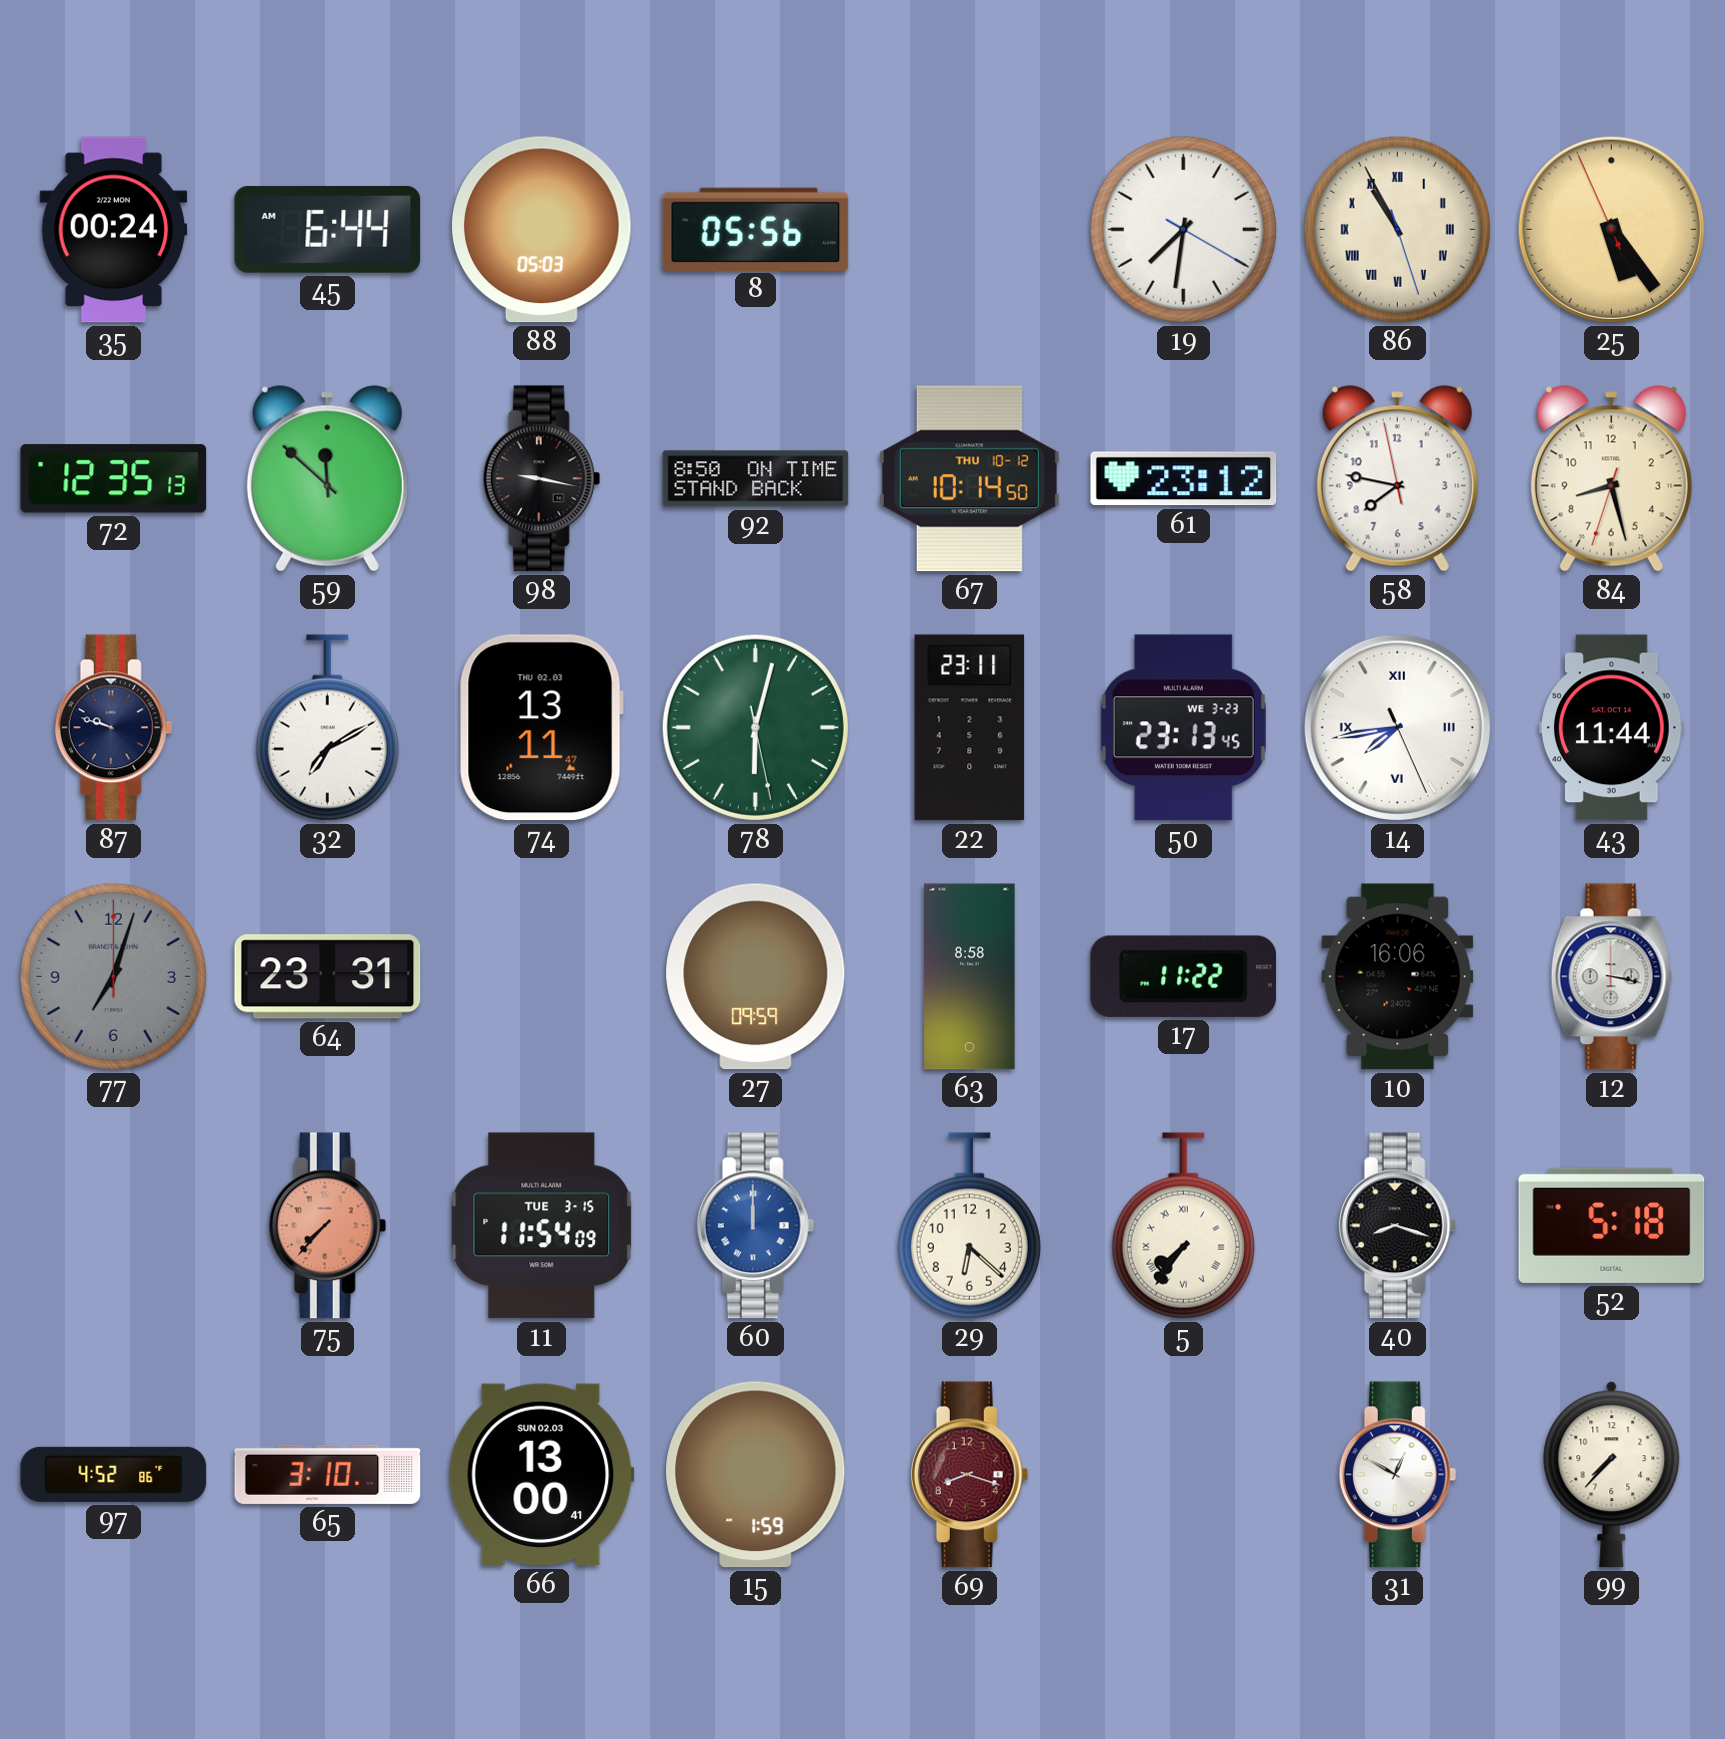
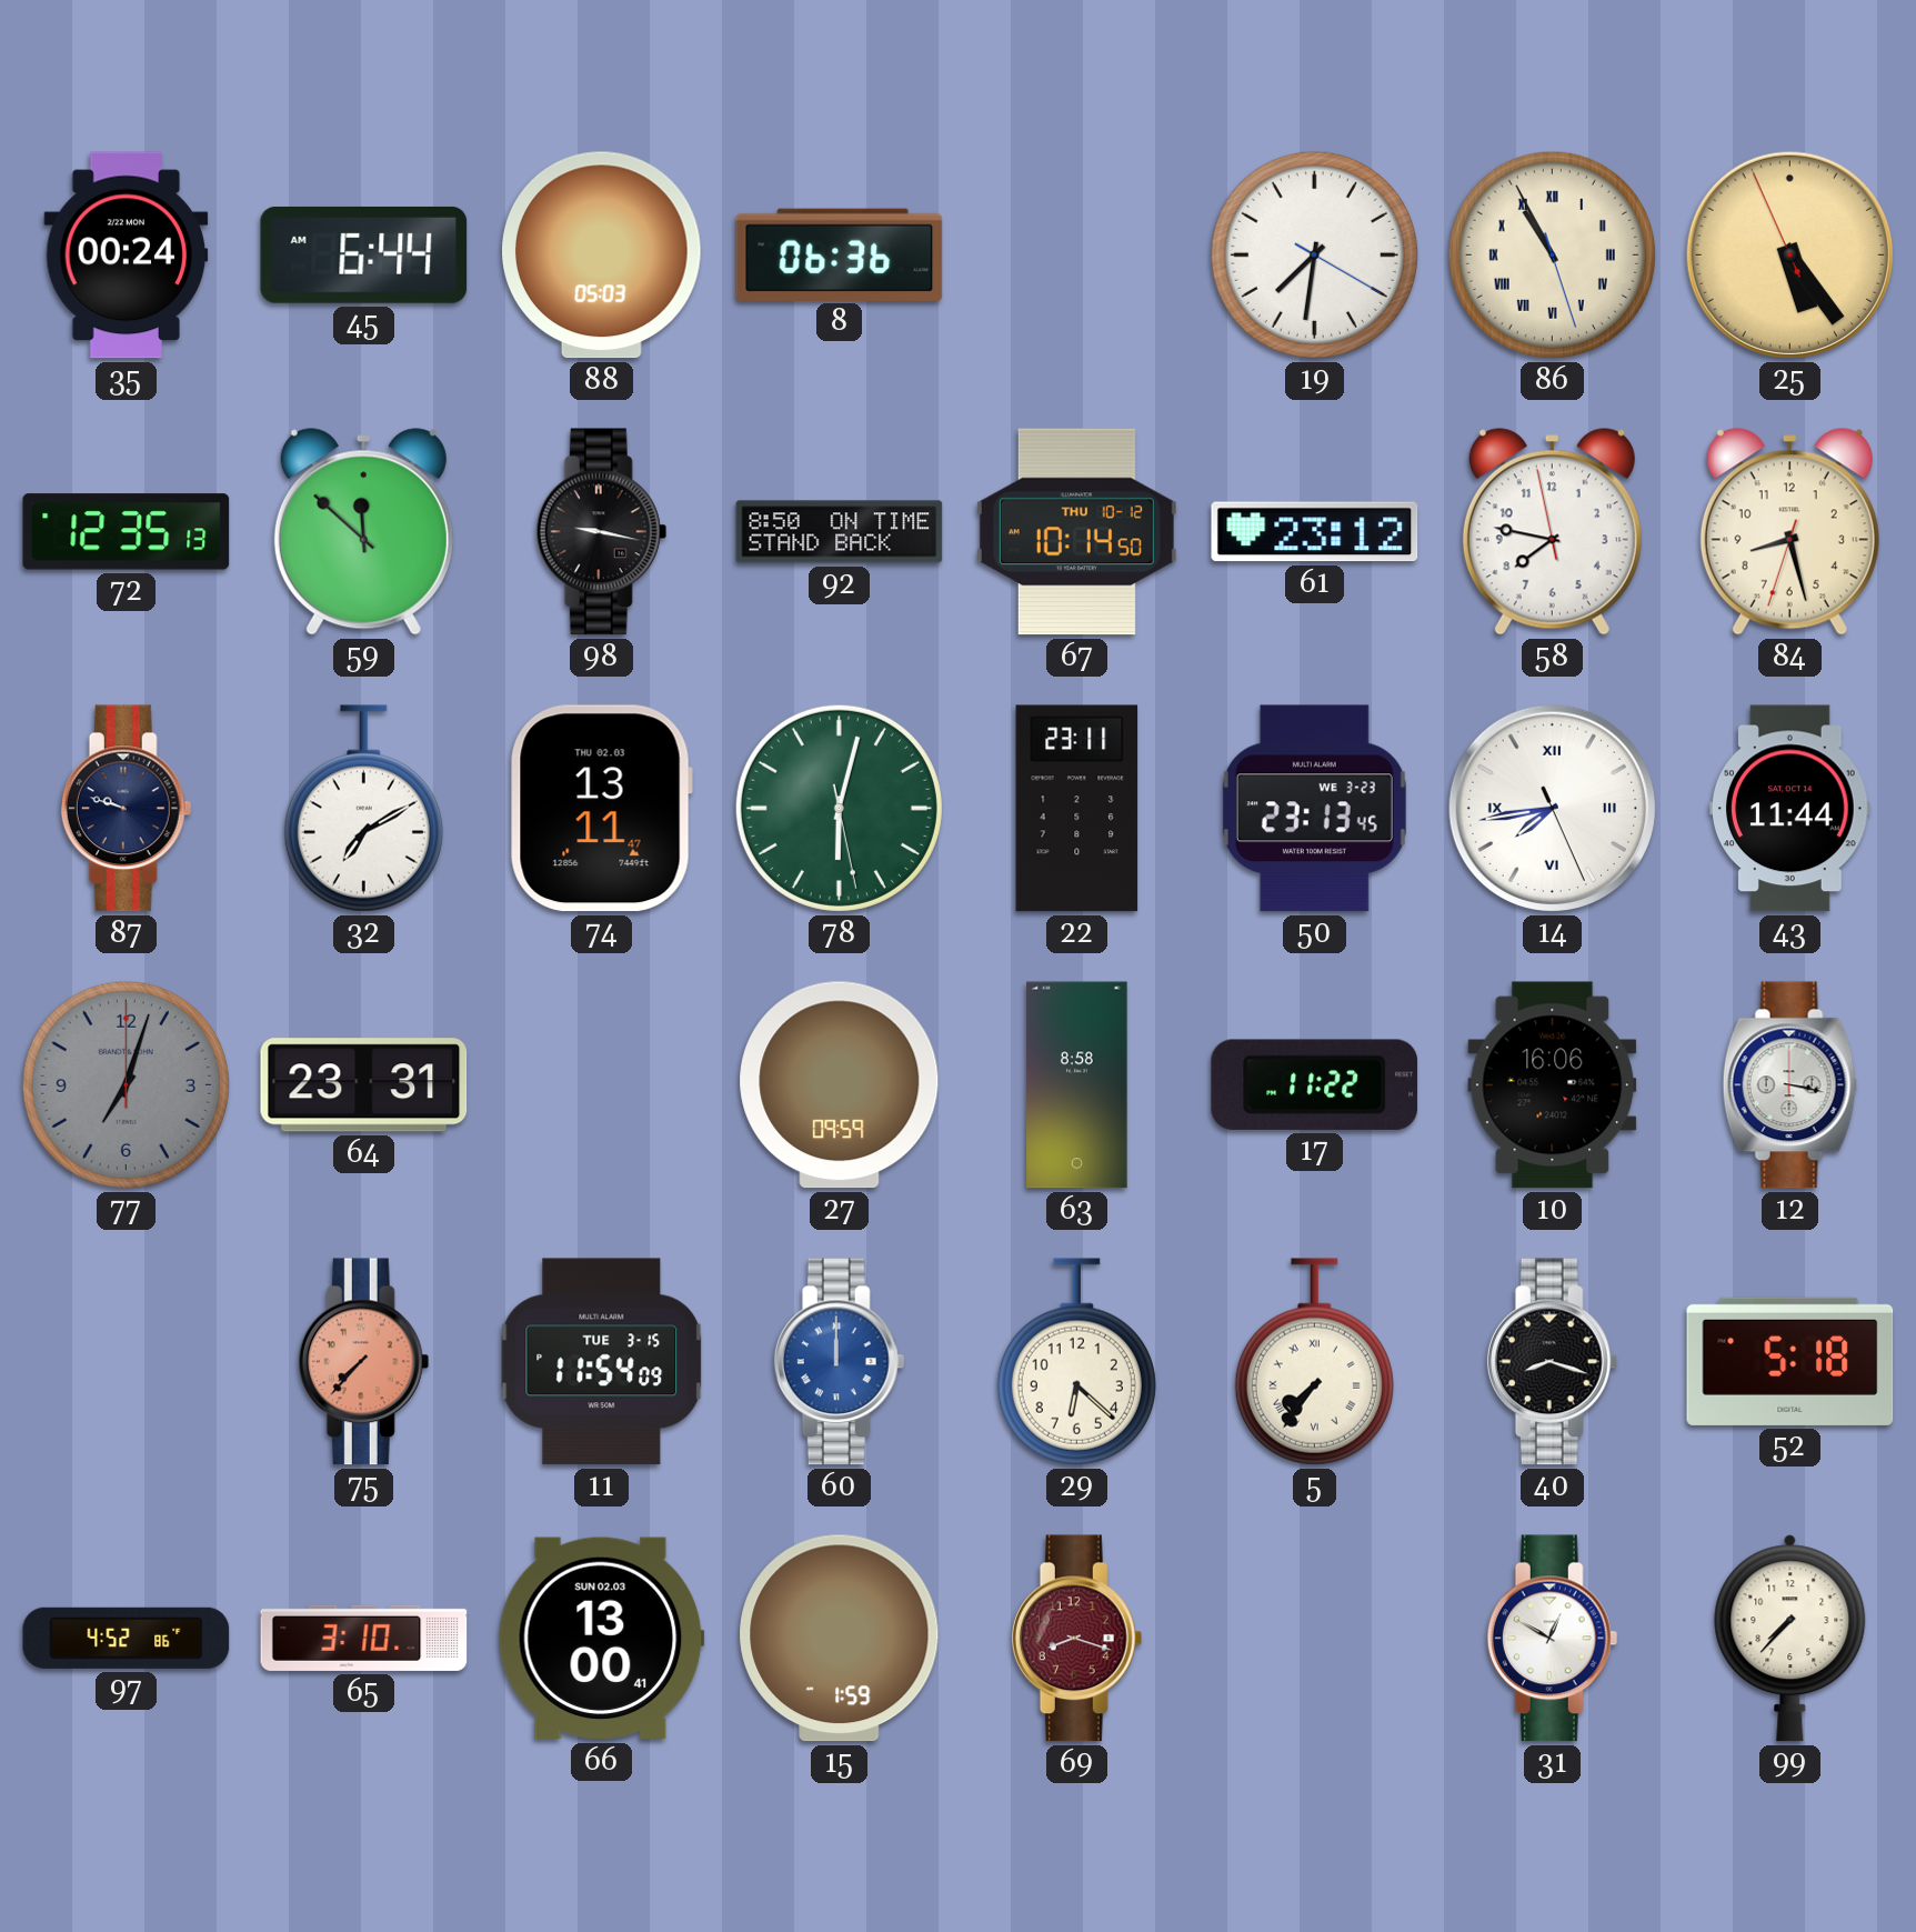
8: 05:56 -> 06:36 (840, 254)
